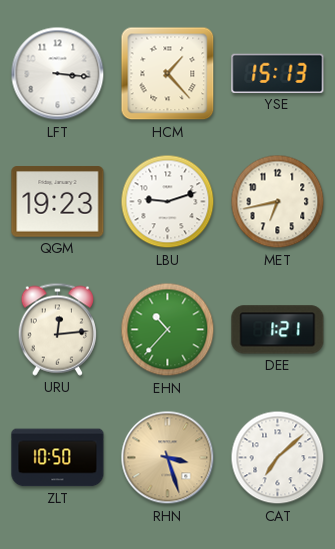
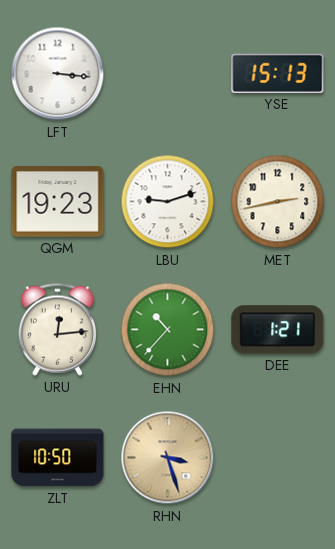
HCM: 1:23 -> none (168, 74)
MET: 6:43 -> 2:43 (278, 202)
CAT: 7:08 -> none (278, 458)
